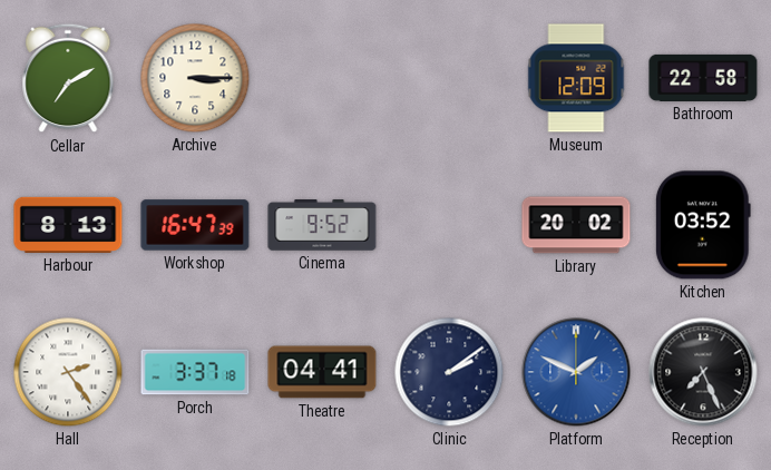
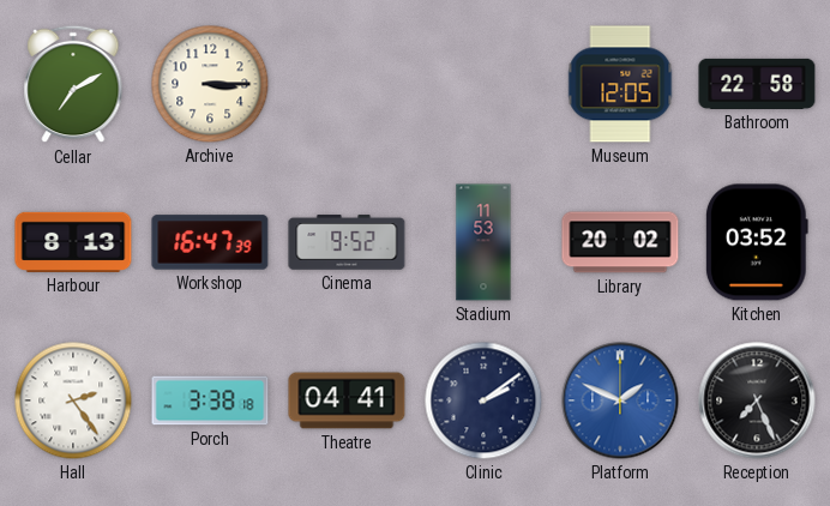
Museum: 12:09 -> 12:05 (620, 84)
Stadium: none -> 11:53 (483, 242)
Porch: 3:37 -> 3:38 (210, 400)
